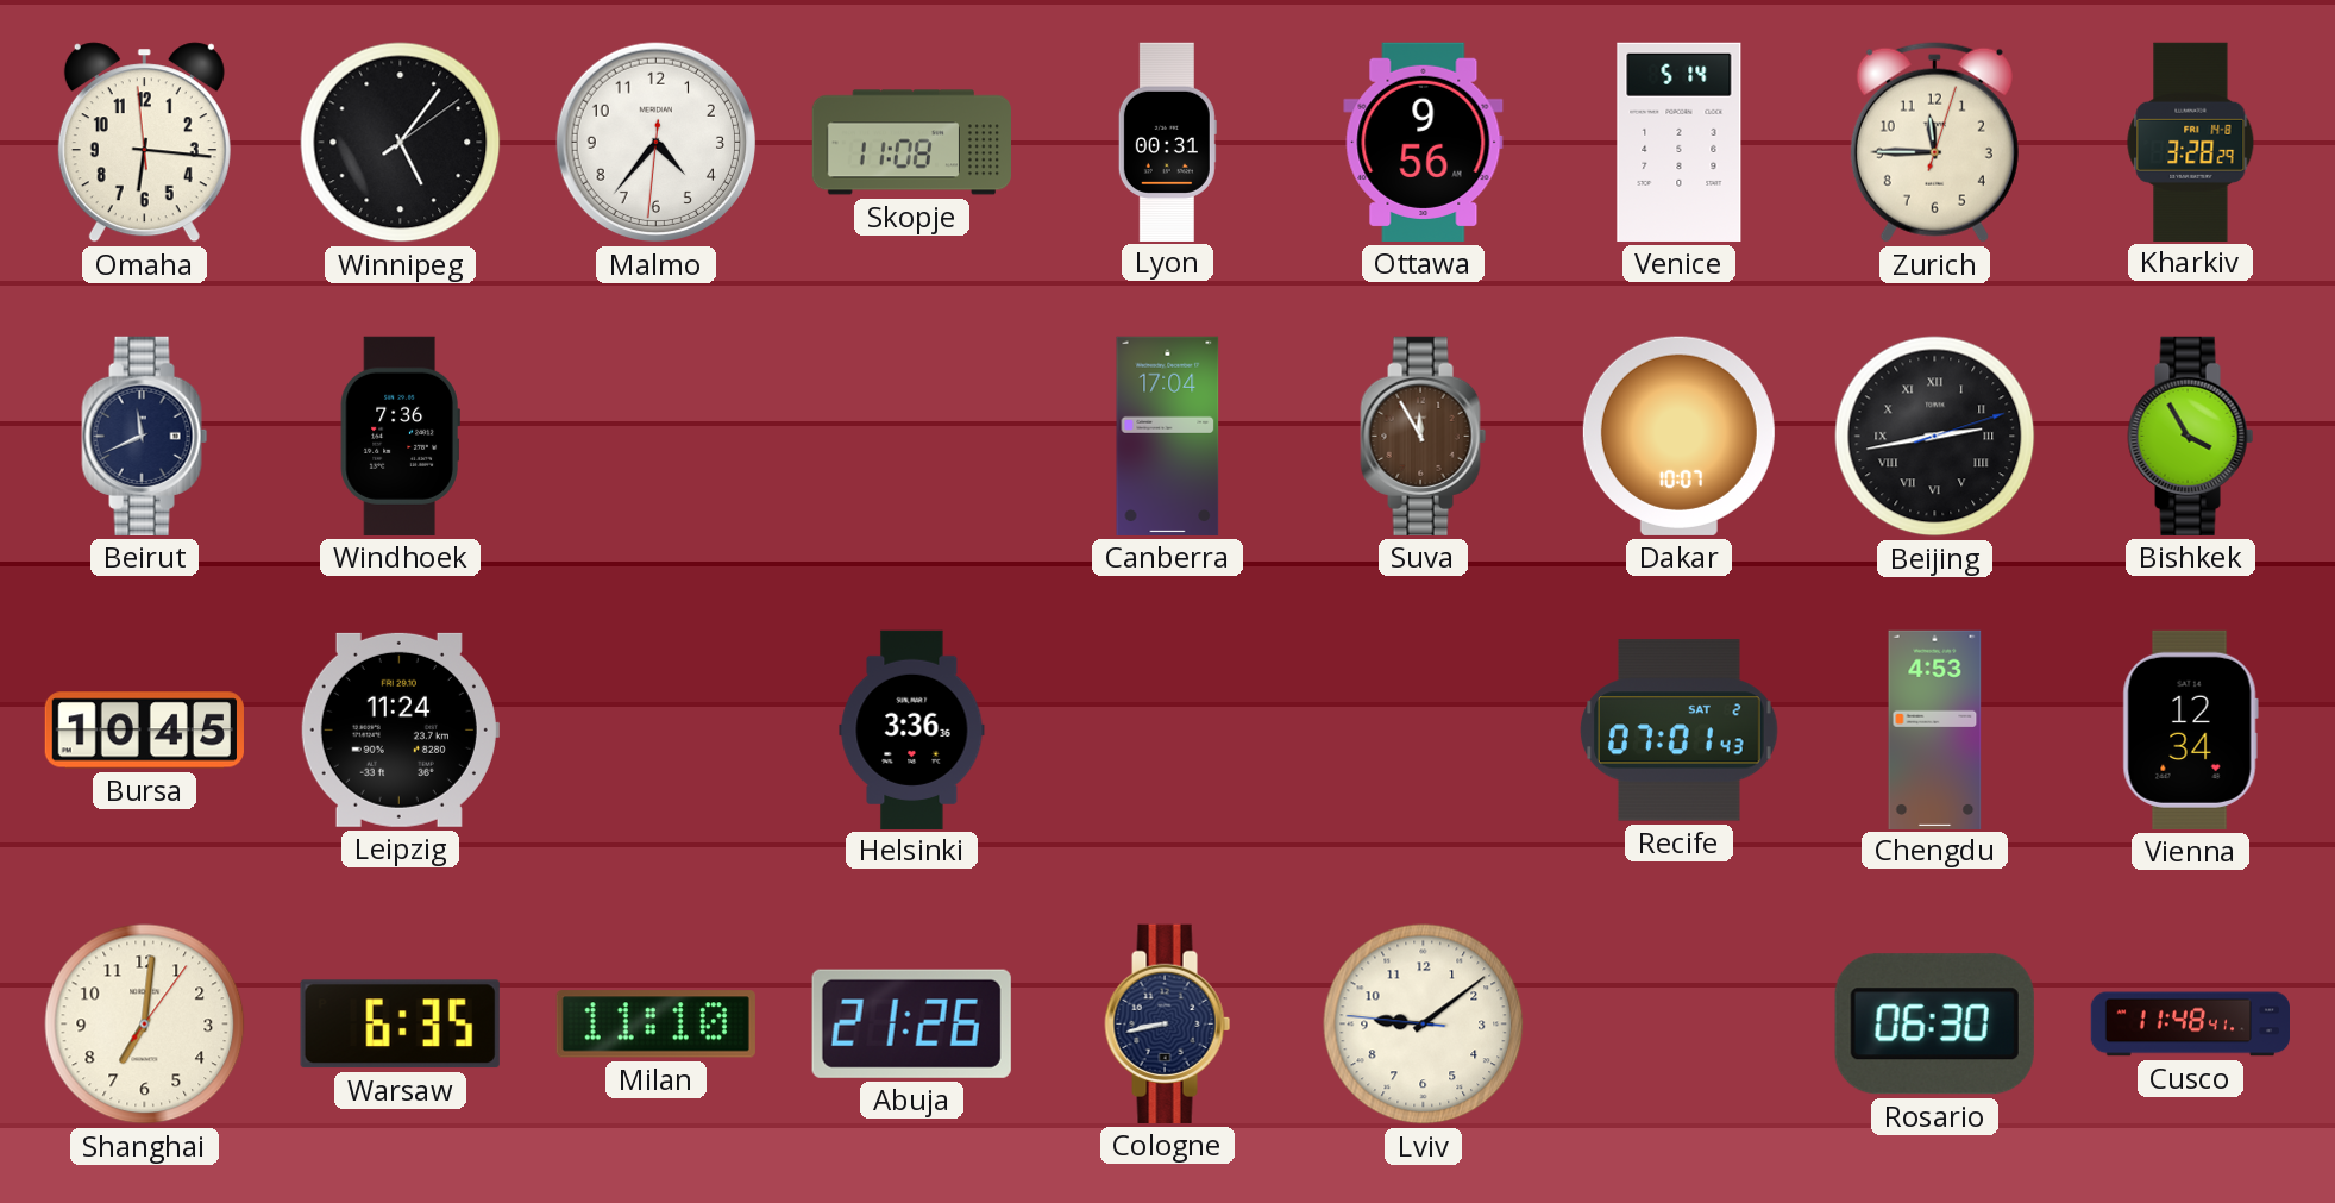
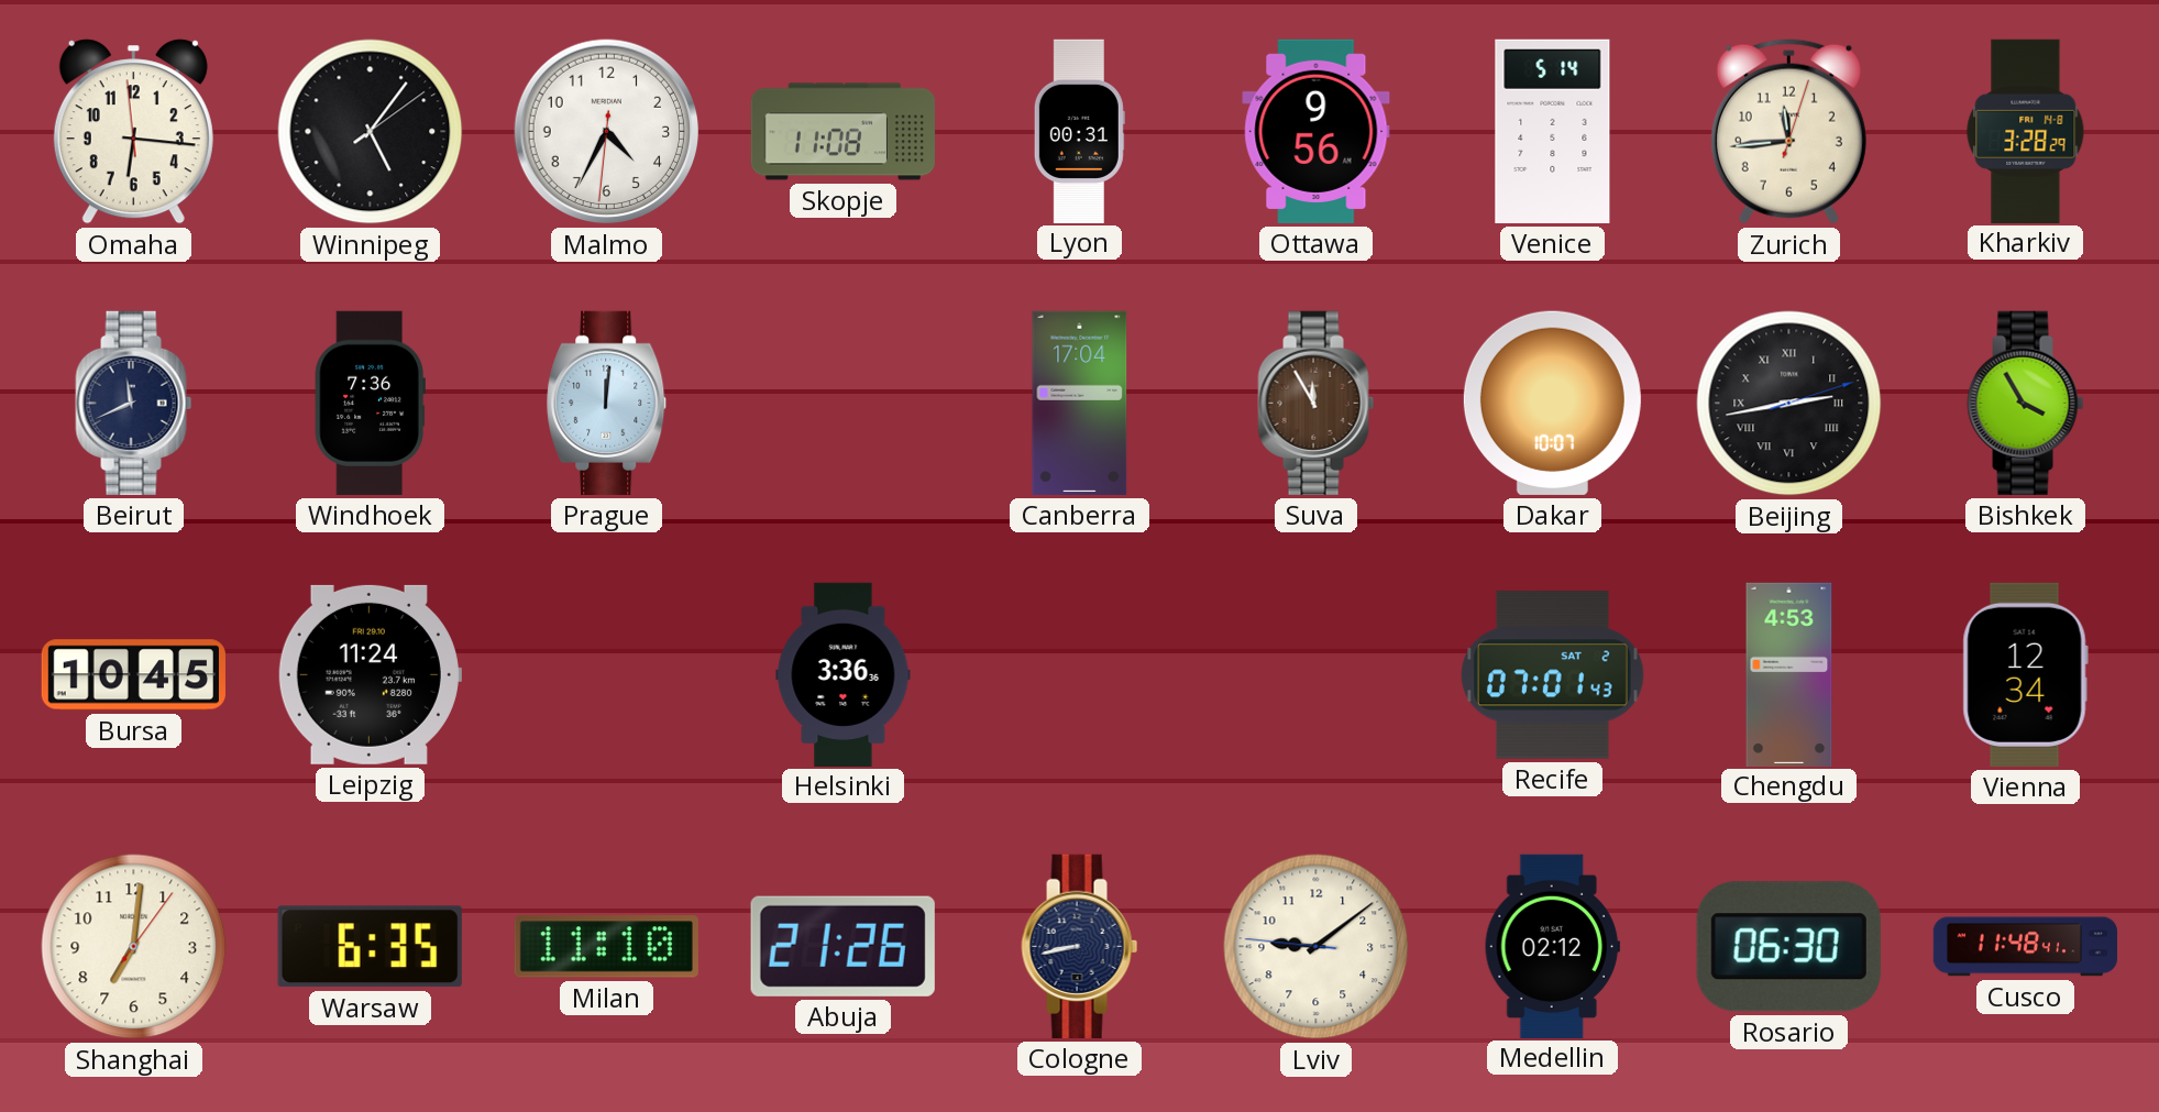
Malmo: 4:36 -> 4:34 (607, 132)
Zurich: 11:45 -> 11:44 (1788, 132)
Prague: none -> 12:01 (607, 403)
Medellin: none -> 02:12 (1552, 946)
